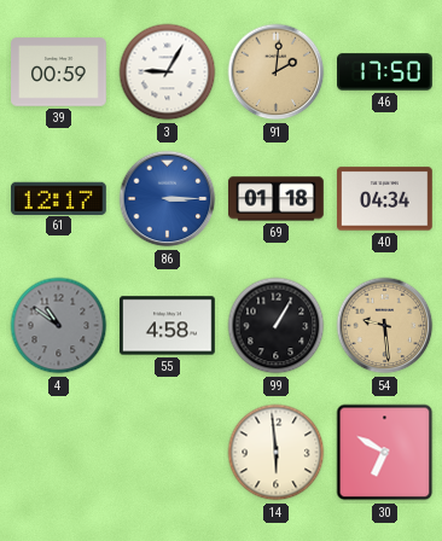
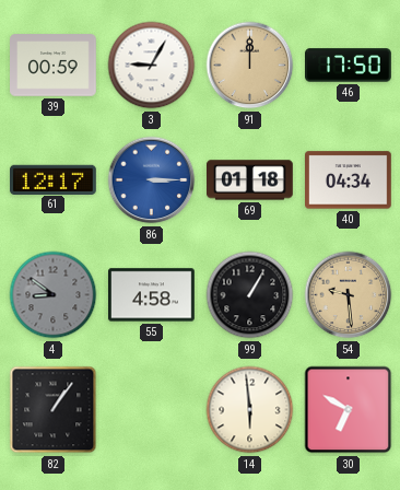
91: 2:01 -> 12:00 (250, 66)
4: 10:51 -> 8:51 (54, 295)
82: none -> 1:06 (54, 410)
